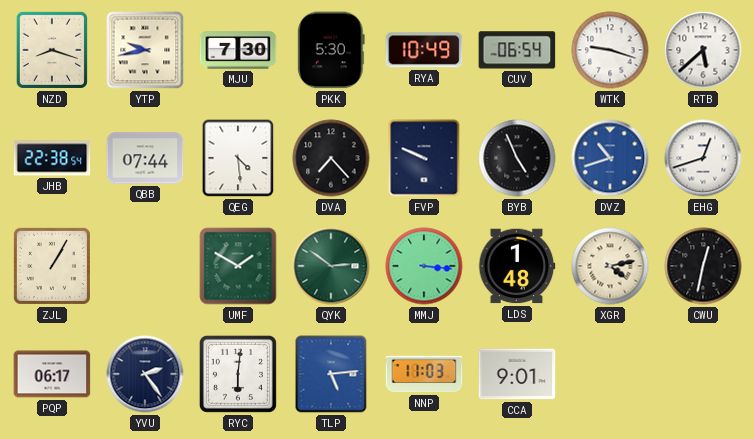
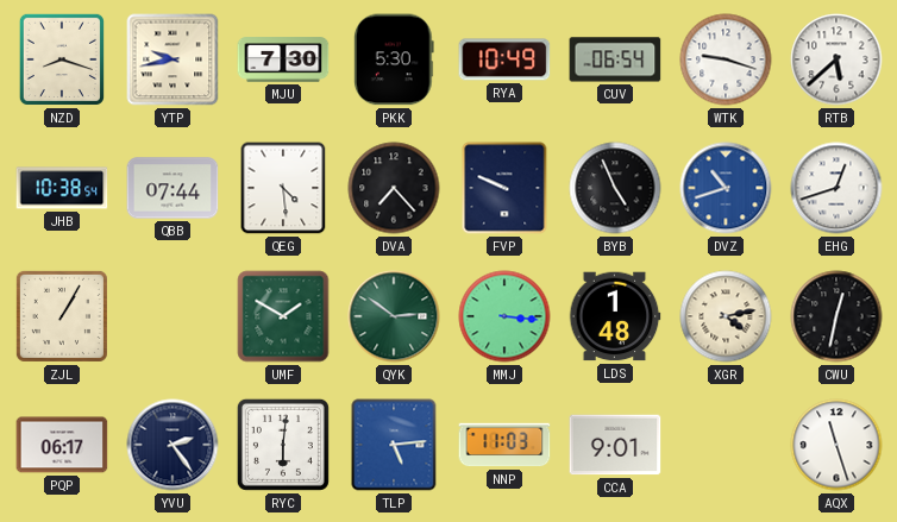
JHB: 22:38 -> 10:38 (62, 188)
AQX: none -> 11:27 (836, 445)
